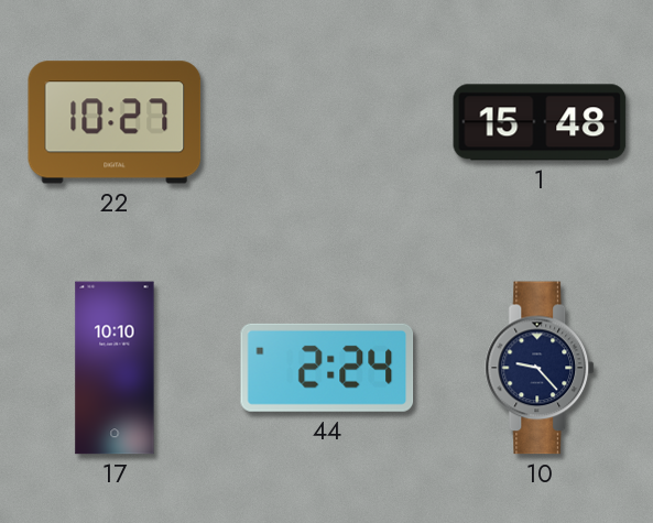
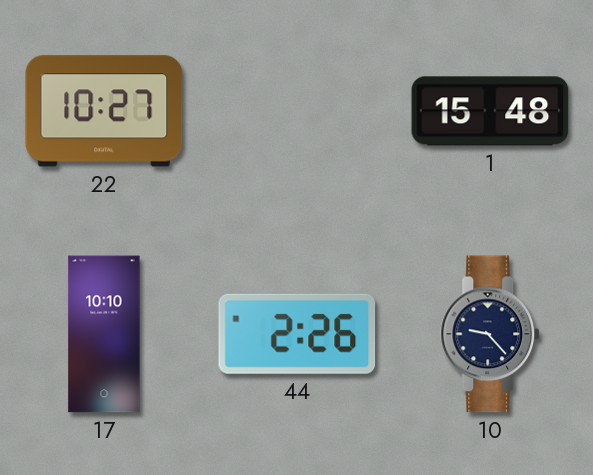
44: 2:24 -> 2:26 (297, 334)
